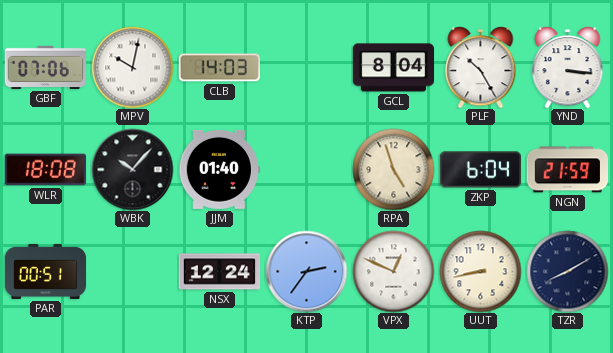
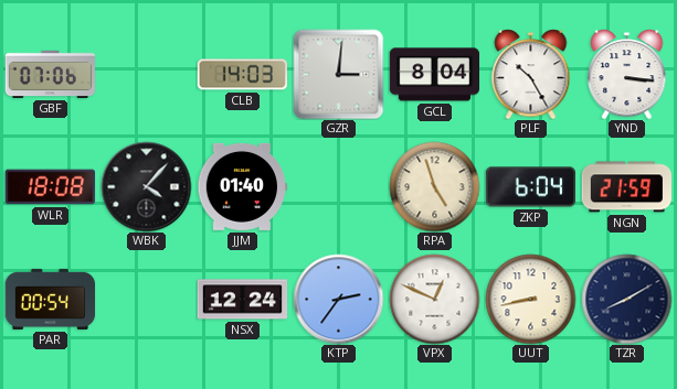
MPV: 10:02 -> none (132, 67)
GZR: none -> 3:01 (338, 74)
WBK: 10:07 -> 4:07 (146, 186)
PAR: 00:51 -> 00:54 (50, 299)
